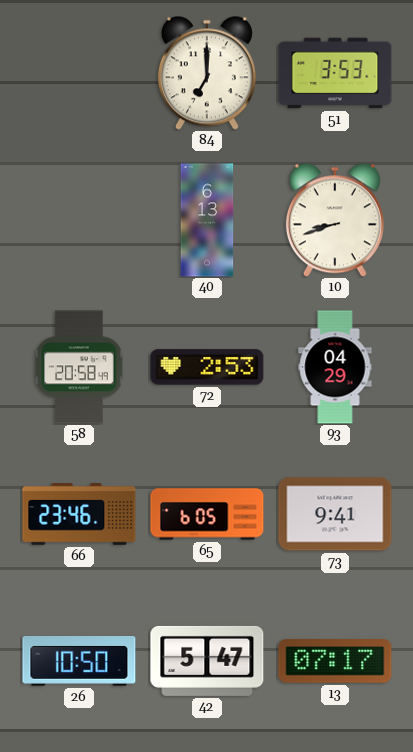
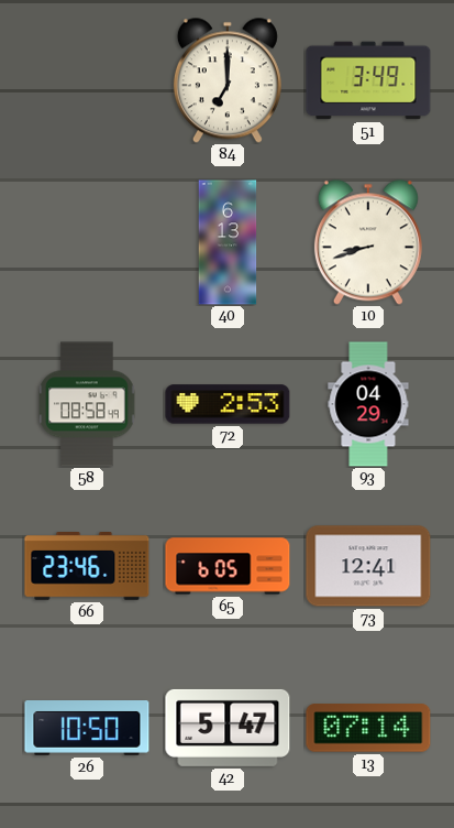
51: 3:53 -> 3:49 (368, 80)
58: 20:58 -> 08:58 (87, 404)
73: 9:41 -> 12:41 (368, 566)
13: 07:17 -> 07:14 (368, 728)
